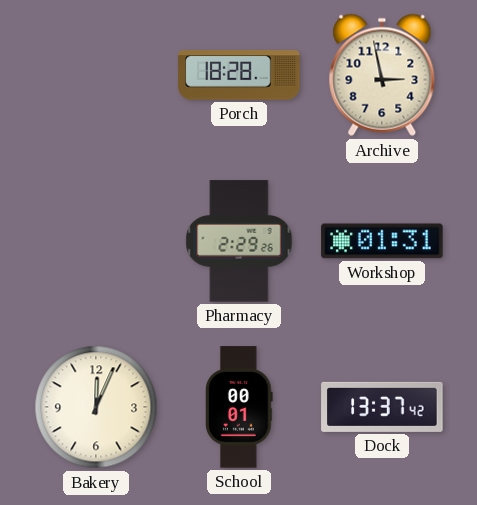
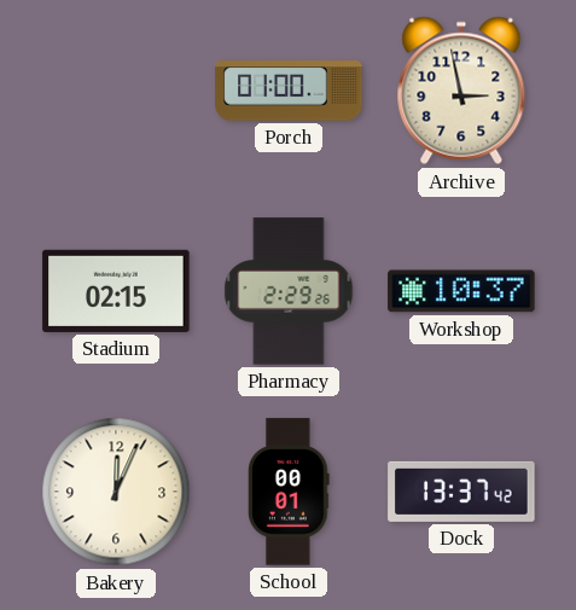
Porch: 18:28 -> 01:00 (289, 91)
Stadium: none -> 02:15 (116, 291)
Workshop: 01:31 -> 10:37 (461, 291)
